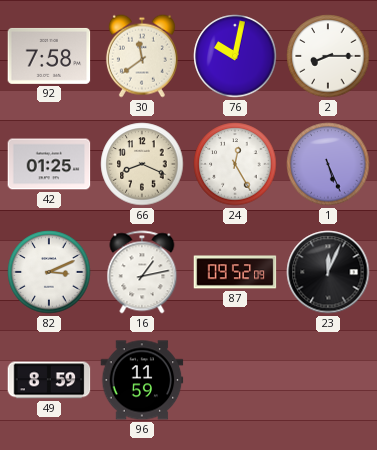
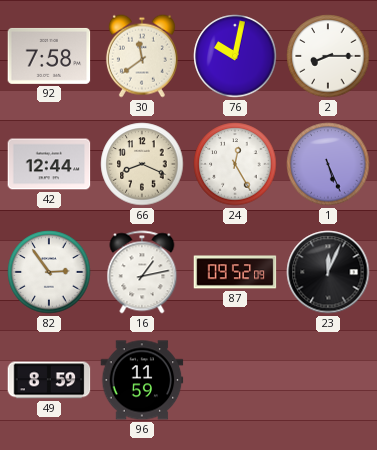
42: 01:25 -> 12:44 (49, 164)
82: 3:11 -> 2:54 (49, 272)
